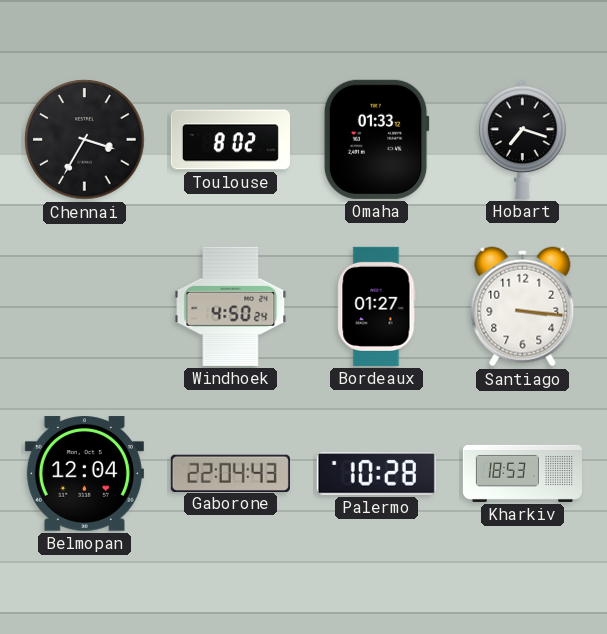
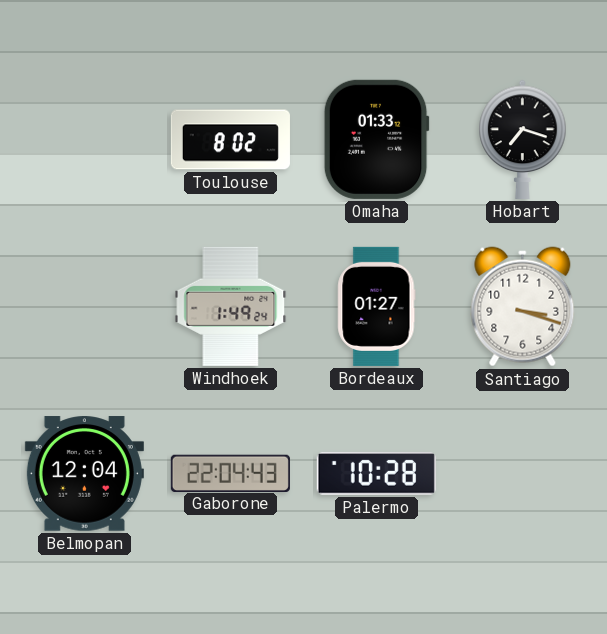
Chennai: 3:35 -> none (85, 140)
Windhoek: 4:50 -> 1:49 (231, 306)
Santiago: 3:16 -> 3:18 (523, 307)
Kharkiv: 18:53 -> none (522, 473)
